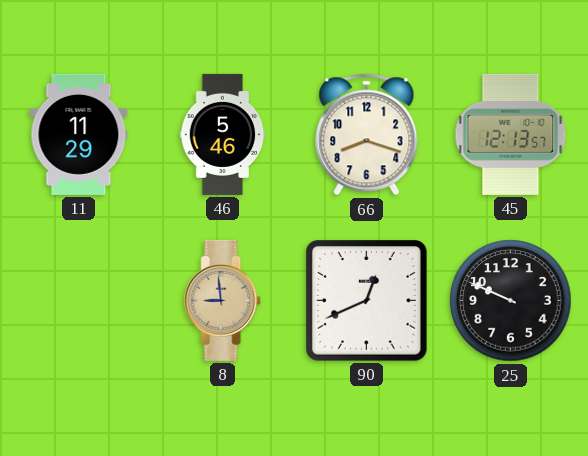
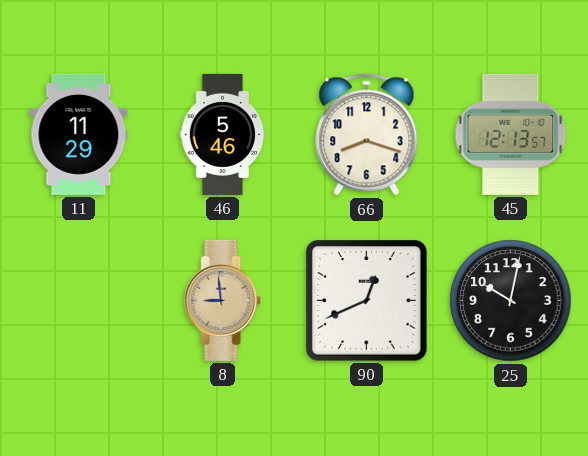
25: 9:49 -> 10:02 (511, 301)
